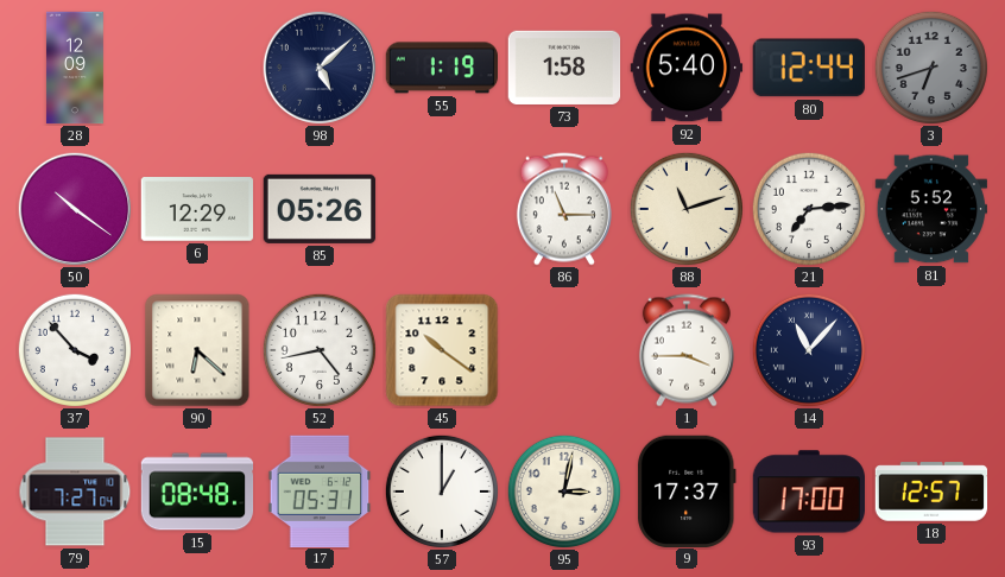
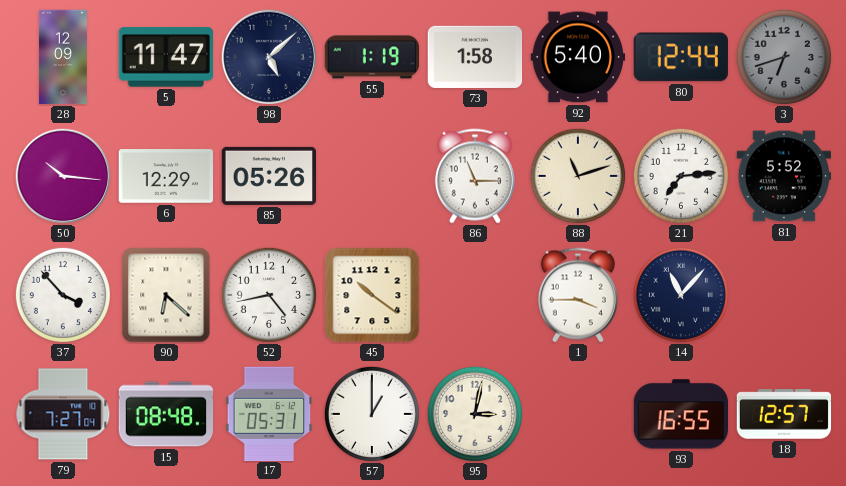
5: none -> 11:47 (165, 57)
50: 10:21 -> 10:16 (63, 176)
9: 17:37 -> none (688, 490)
93: 17:00 -> 16:55 (680, 414)
